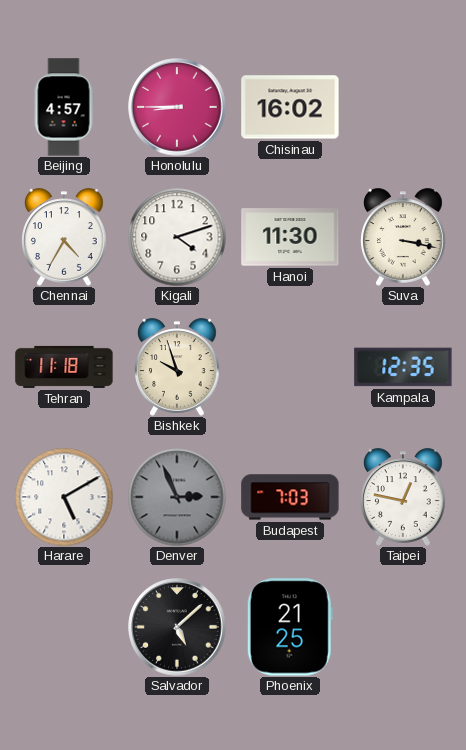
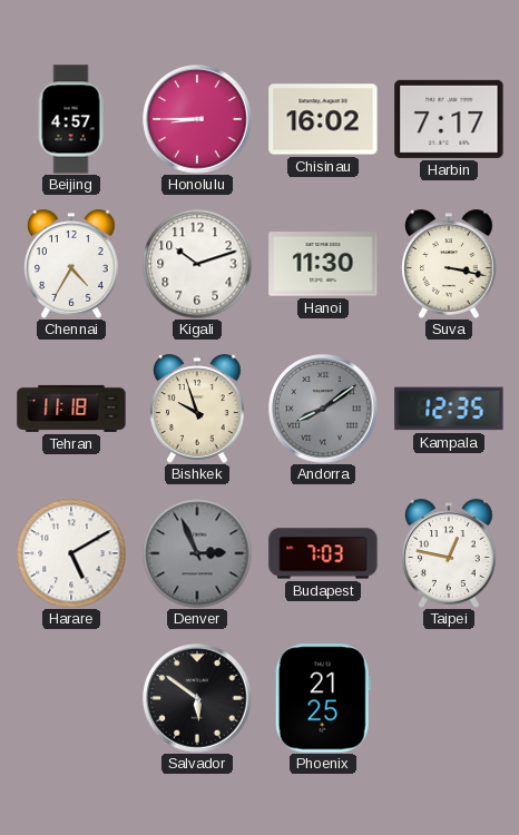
Harbin: none -> 7:17 (449, 119)
Kigali: 4:12 -> 10:12 (197, 264)
Andorra: none -> 8:09 (323, 409)
Salvador: 5:08 -> 5:51 (197, 698)
